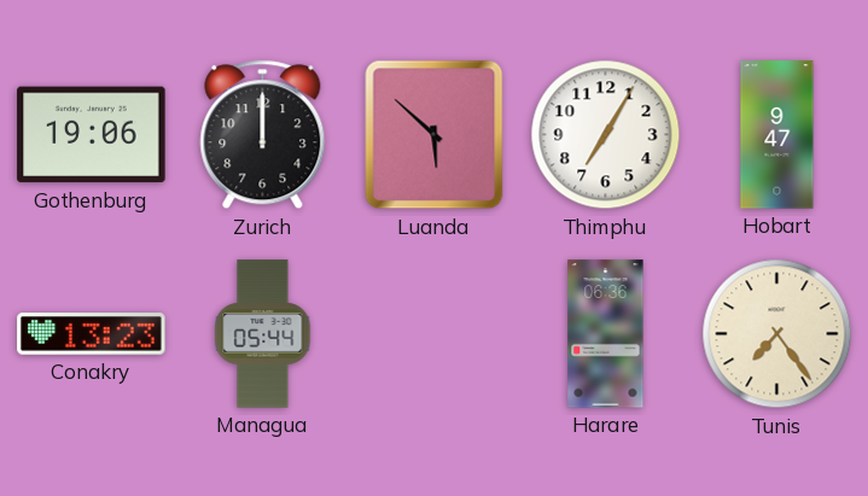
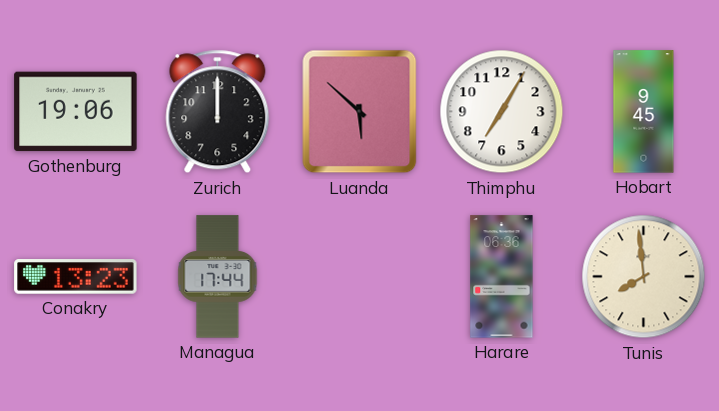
Hobart: 9:47 -> 9:45 (644, 112)
Managua: 05:44 -> 17:44 (218, 277)
Tunis: 7:24 -> 7:59 (644, 277)
